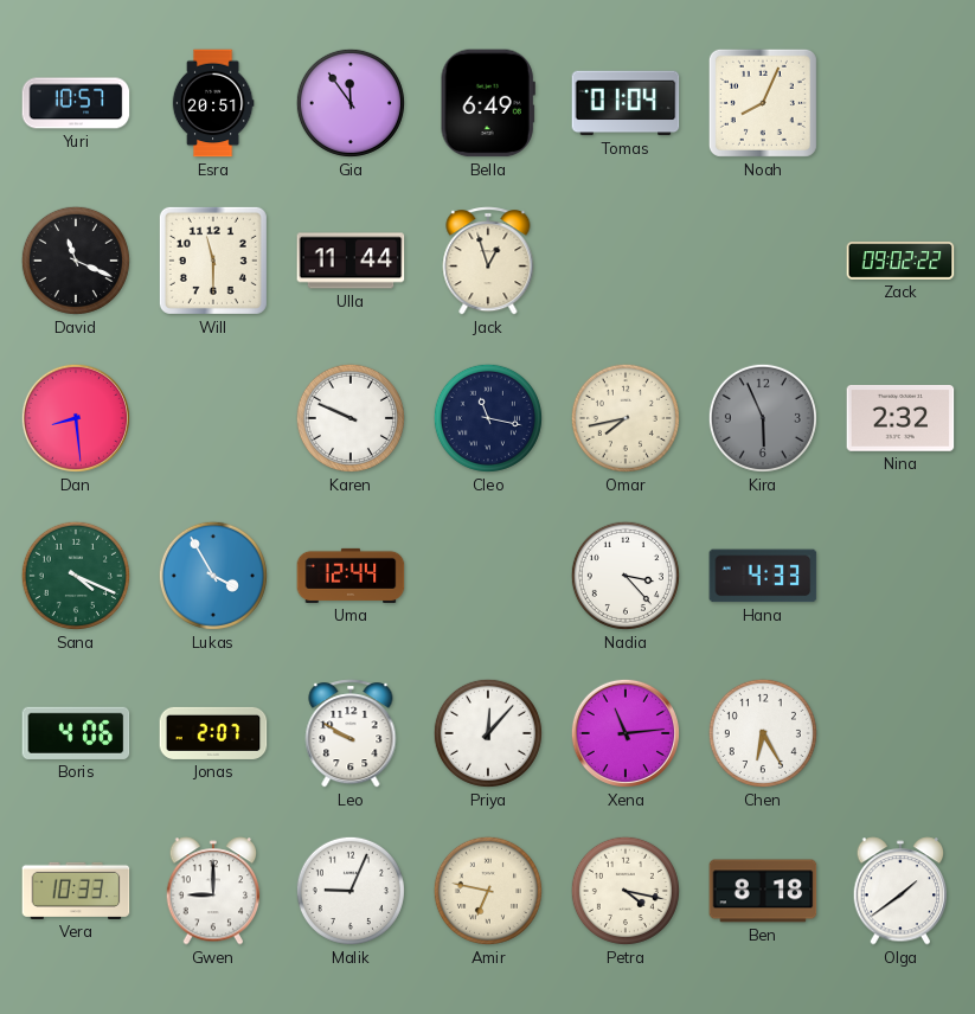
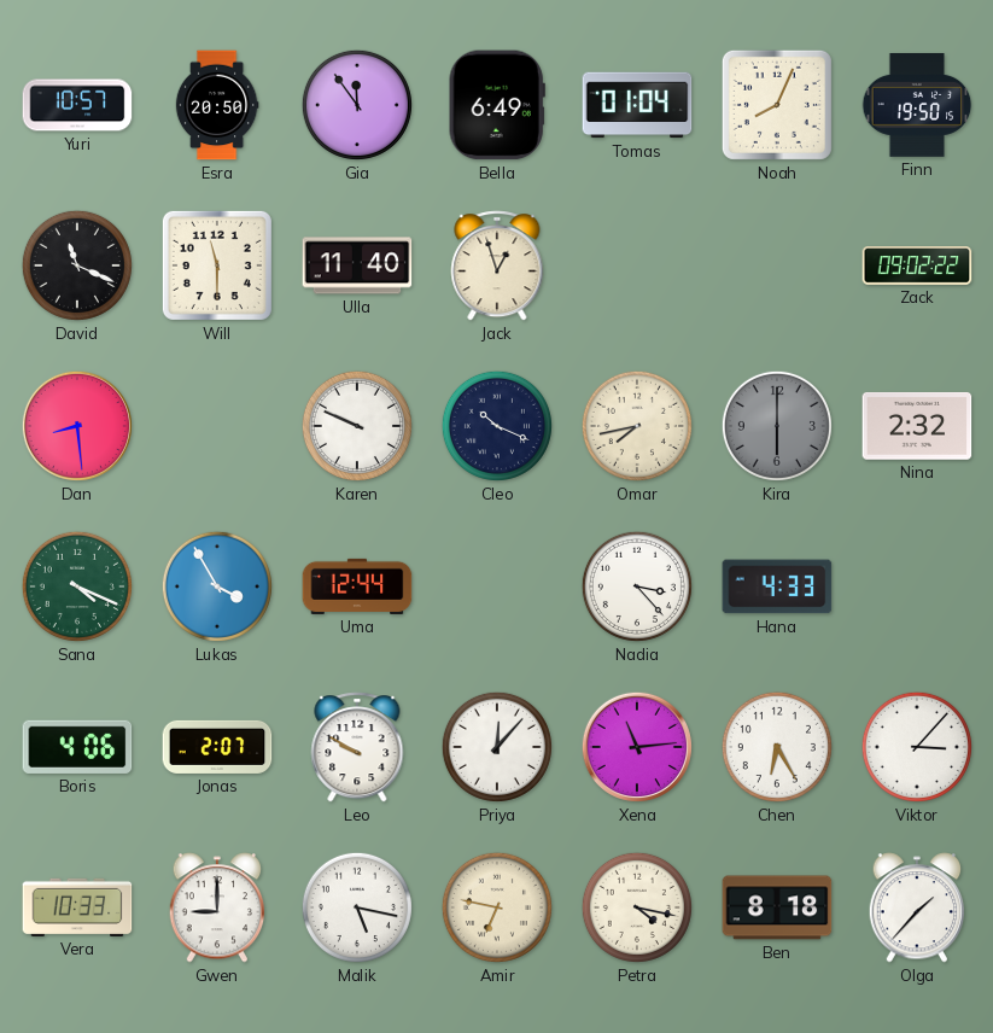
Esra: 20:51 -> 20:50 (217, 105)
Finn: none -> 19:50 (917, 105)
Ulla: 11:44 -> 11:40 (357, 265)
Cleo: 11:17 -> 10:19 (497, 426)
Kira: 5:56 -> 6:00 (777, 426)
Viktor: none -> 3:07 (917, 747)
Malik: 9:04 -> 5:17 (357, 907)
Olga: 1:39 -> 1:37 (917, 907)
